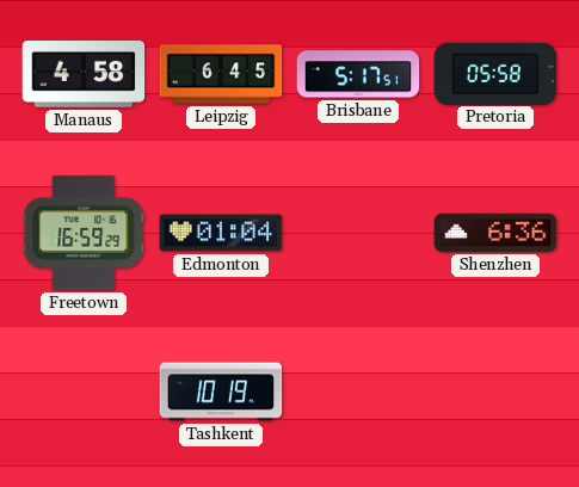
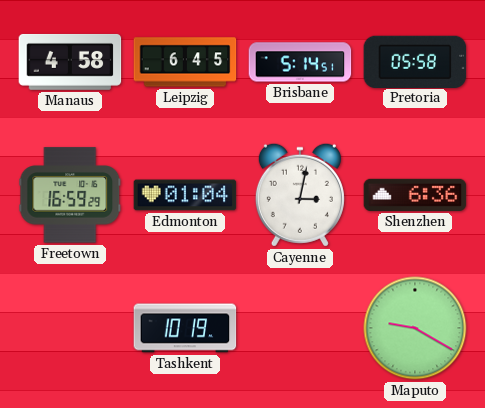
Brisbane: 5:17 -> 5:14 (300, 62)
Cayenne: none -> 3:02 (300, 195)
Maputo: none -> 9:20 (415, 328)
